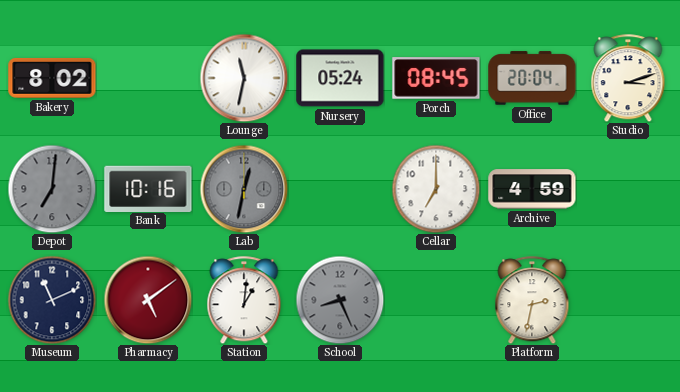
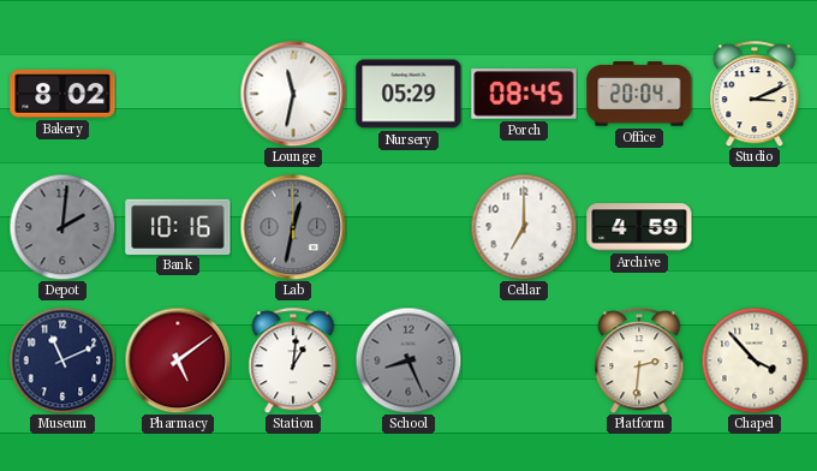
Nursery: 05:24 -> 05:29 (408, 94)
Studio: 3:12 -> 3:11 (755, 94)
Depot: 7:01 -> 2:01 (62, 227)
Platform: 2:32 -> 2:31 (639, 360)
Chapel: none -> 3:53 (755, 360)
